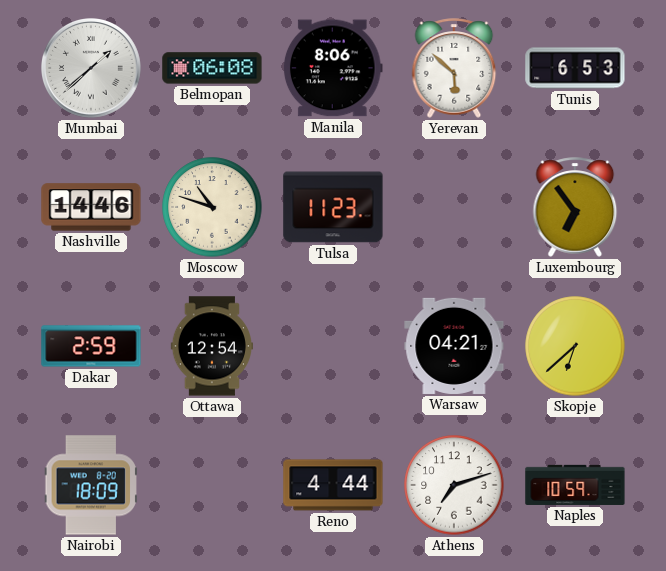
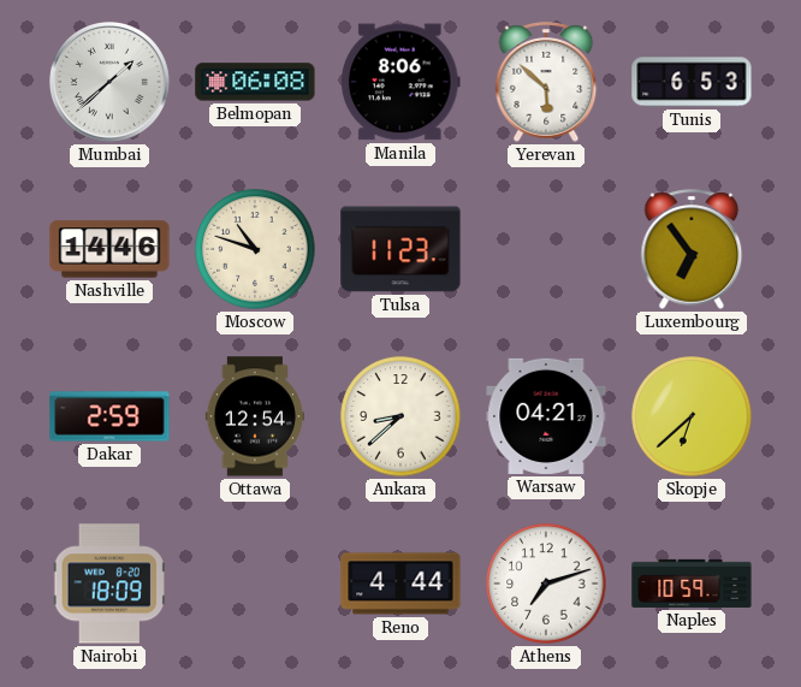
Ankara: none -> 8:38 (400, 416)
